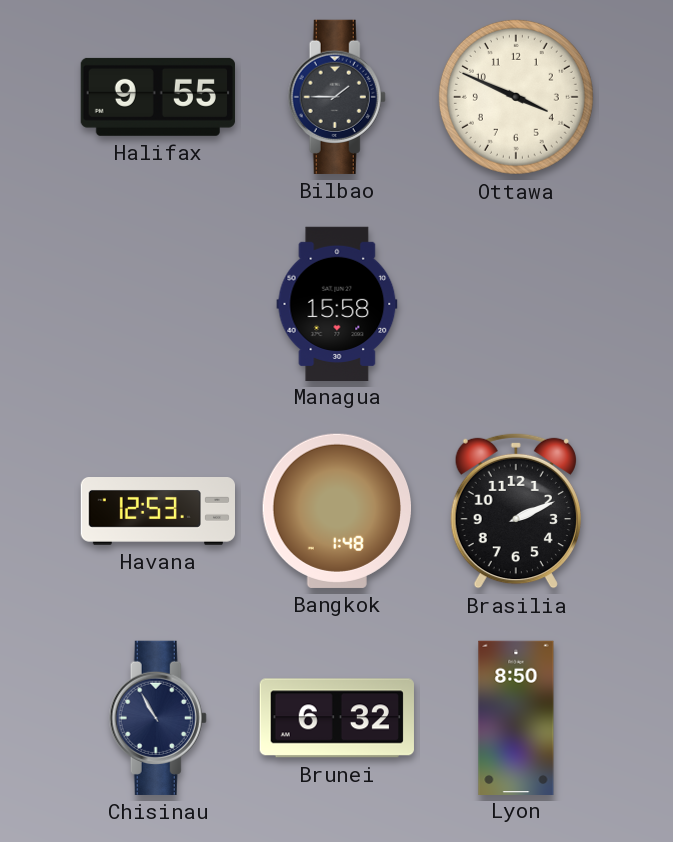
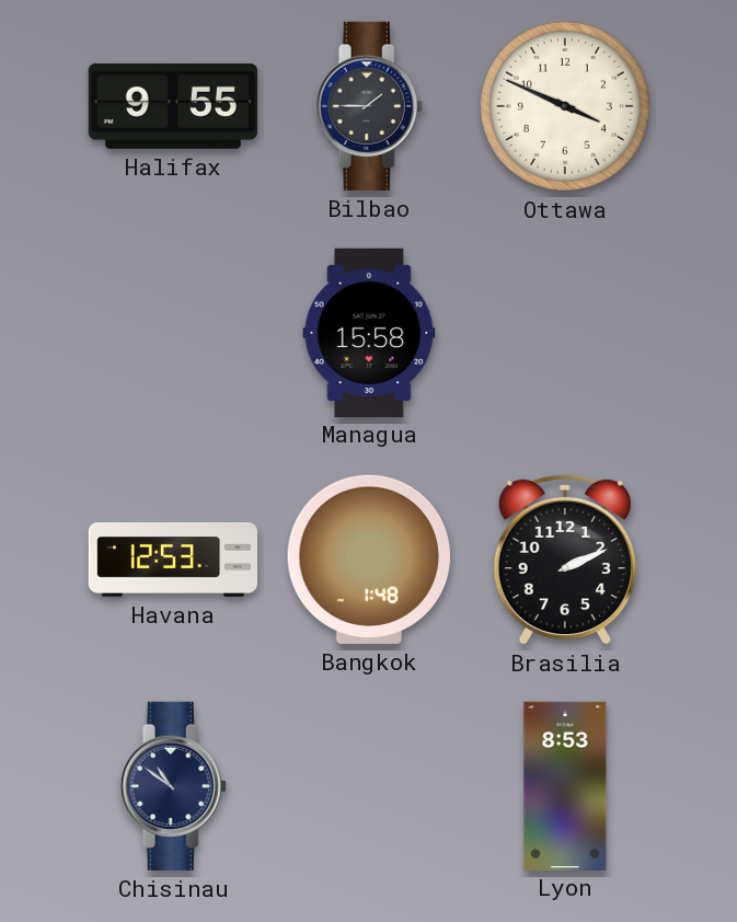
Chisinau: 10:55 -> 10:51 (173, 786)
Brunei: 6:32 -> none (337, 718)
Lyon: 8:50 -> 8:53 (565, 785)
